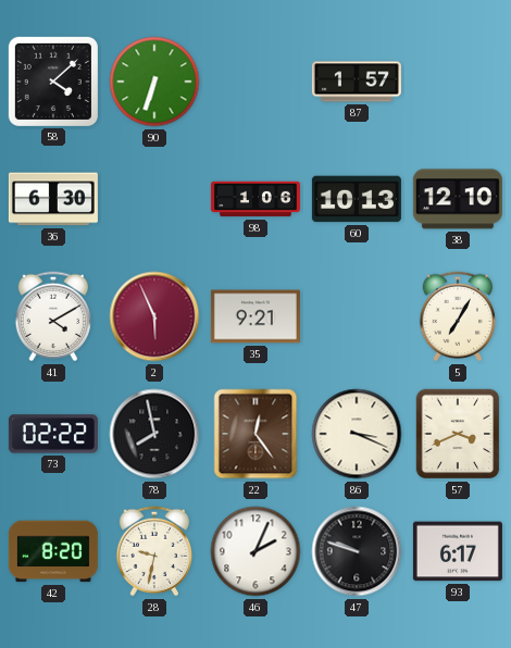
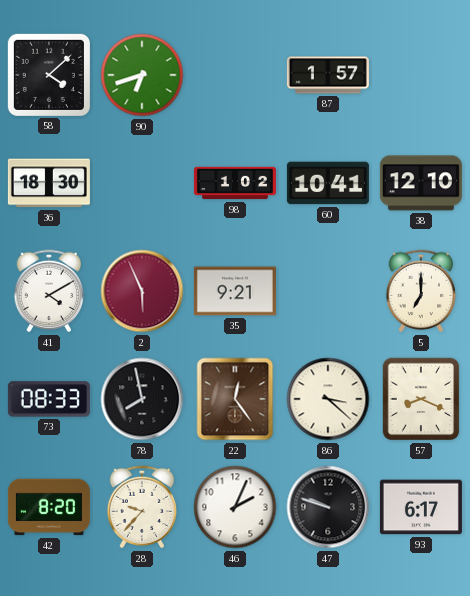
90: 6:33 -> 6:42 (142, 75)
36: 6:30 -> 18:30 (49, 183)
98: 1:06 -> 1:02 (235, 183)
60: 10:13 -> 10:41 (328, 183)
5: 7:05 -> 7:00 (421, 291)
73: 02:22 -> 08:33 (49, 399)
86: 3:19 -> 3:22 (328, 399)
57: 3:41 -> 8:19 (421, 399)
28: 9:32 -> 9:37 (142, 507)
